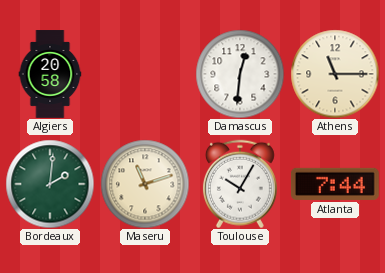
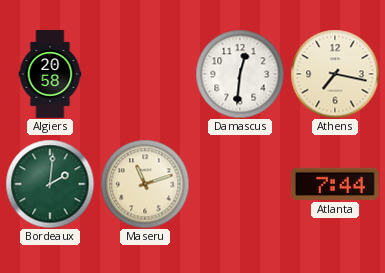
Athens: 11:15 -> 7:17 (335, 74)
Toulouse: 10:05 -> none (240, 184)
